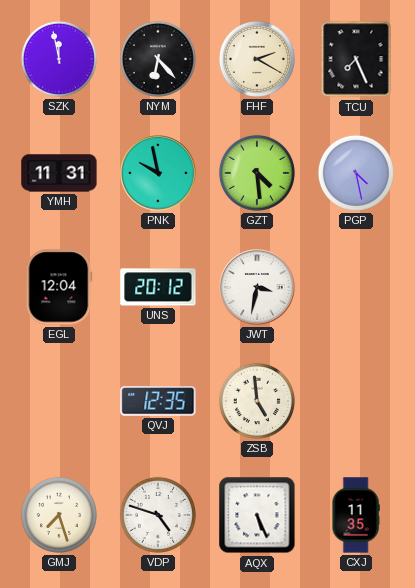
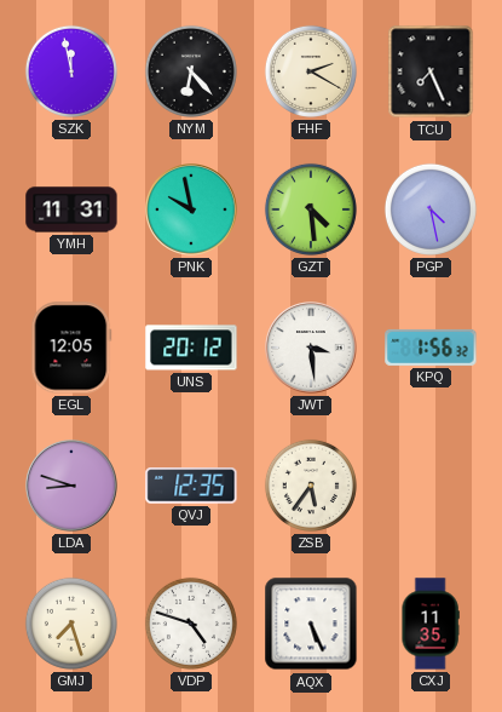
EGL: 12:04 -> 12:05 (71, 348)
JWT: 3:32 -> 3:29 (311, 348)
KPQ: none -> 1:56 (431, 348)
LDA: none -> 8:48 (71, 486)
ZSB: 4:59 -> 5:36 (311, 486)
